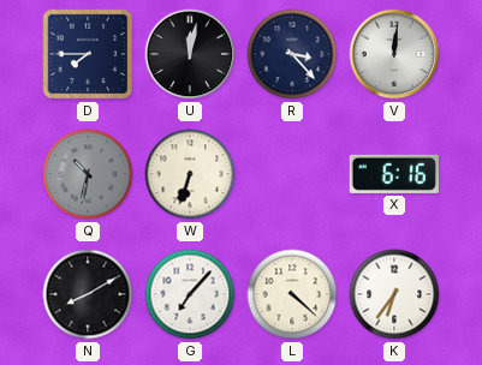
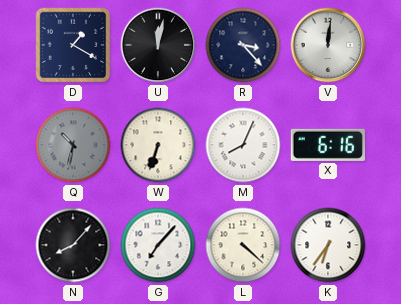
D: 7:45 -> 1:20 (73, 45)
M: none -> 8:04 (243, 145)
N: 8:10 -> 8:07 (73, 245)
